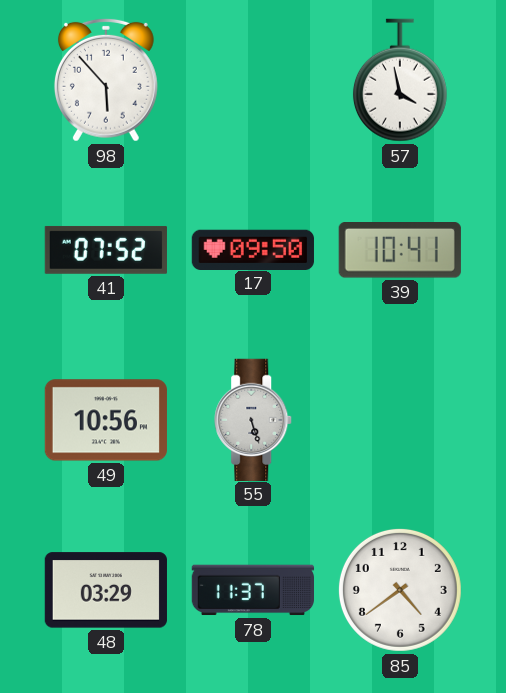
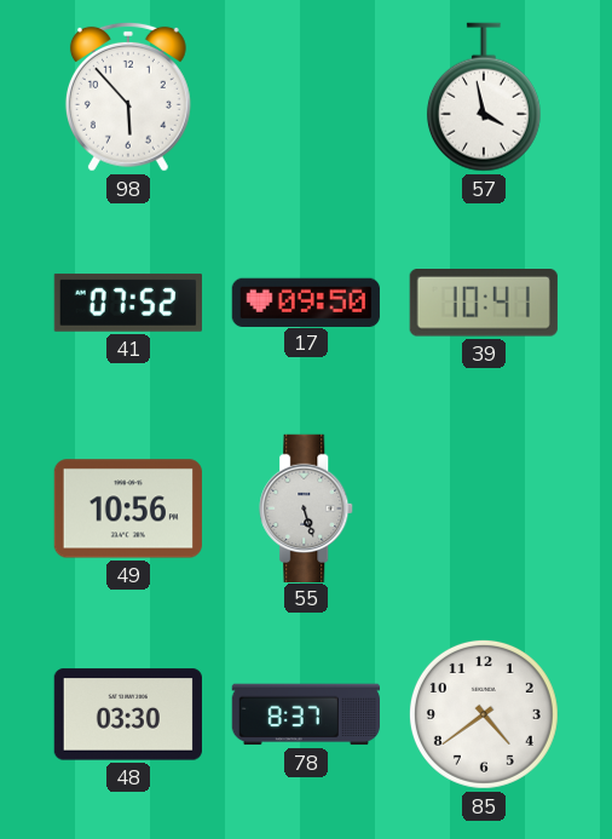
48: 03:29 -> 03:30 (128, 714)
78: 11:37 -> 8:37 (305, 714)
